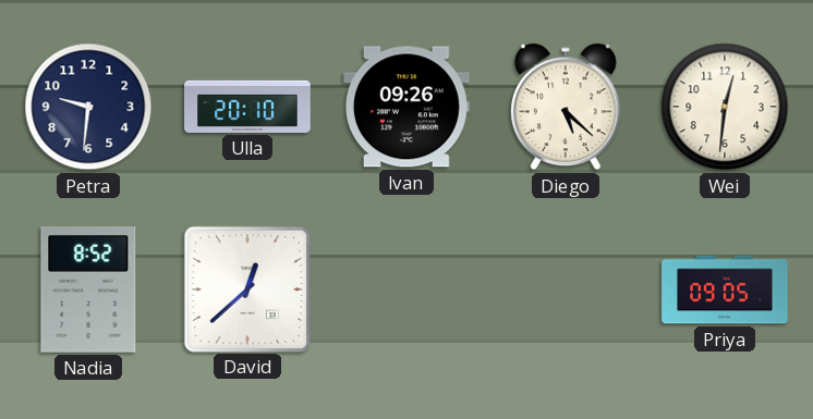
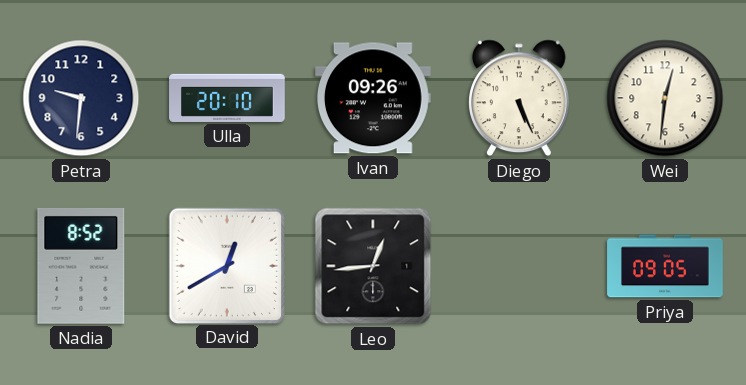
Diego: 5:22 -> 5:26 (520, 98)
David: 12:38 -> 12:40 (226, 265)
Leo: none -> 12:44 (373, 266)
